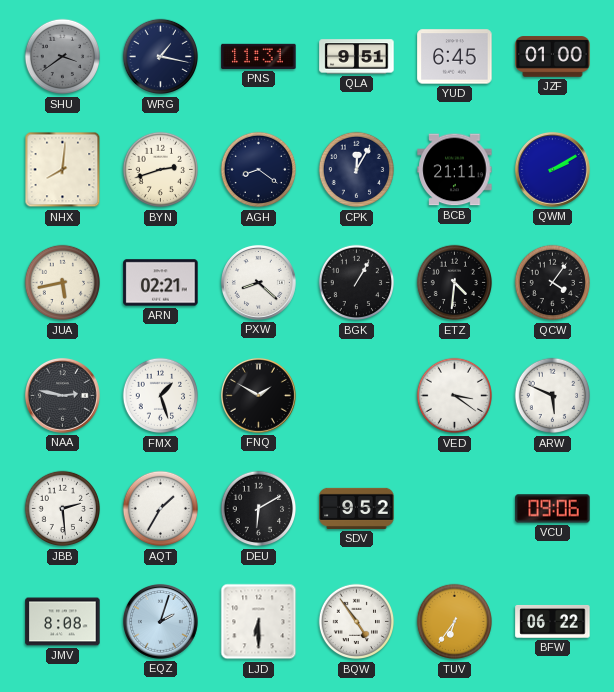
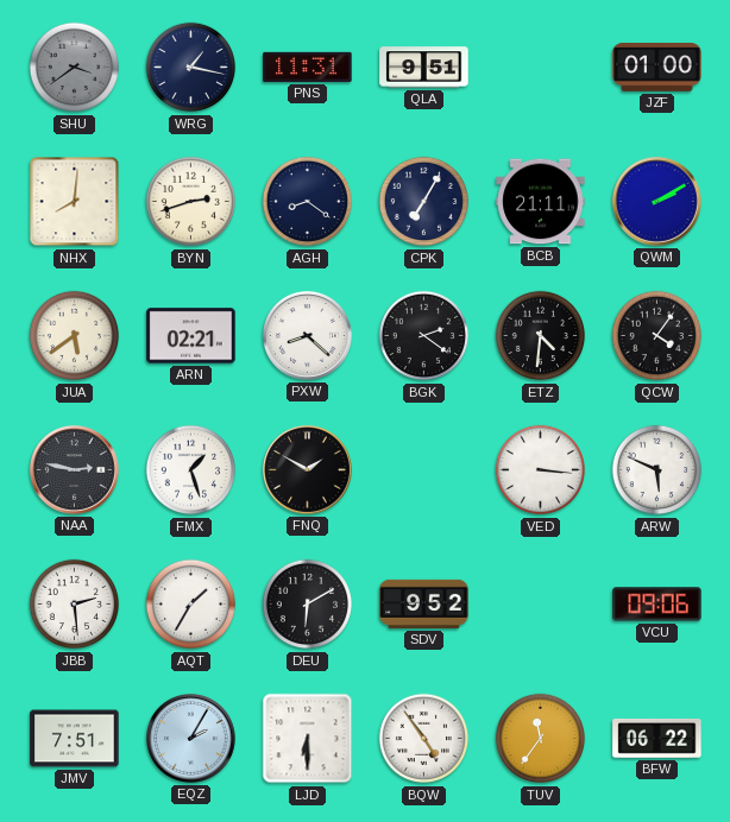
YUD: 6:45 -> none (455, 57)
CPK: 12:05 -> 7:05 (424, 202)
JUA: 5:43 -> 5:39 (75, 336)
BGK: 1:05 -> 2:21 (424, 336)
VED: 3:21 -> 3:16 (541, 470)
JMV: 8:08 -> 7:51 (75, 739)
EQZ: 2:03 -> 2:05 (190, 738)
TUV: 6:36 -> 11:36 (541, 739)
